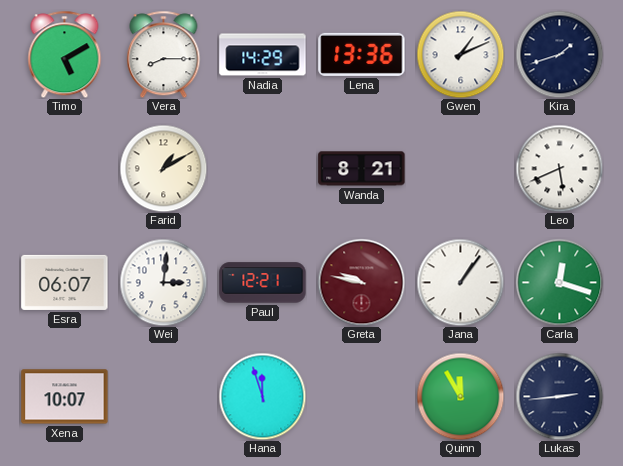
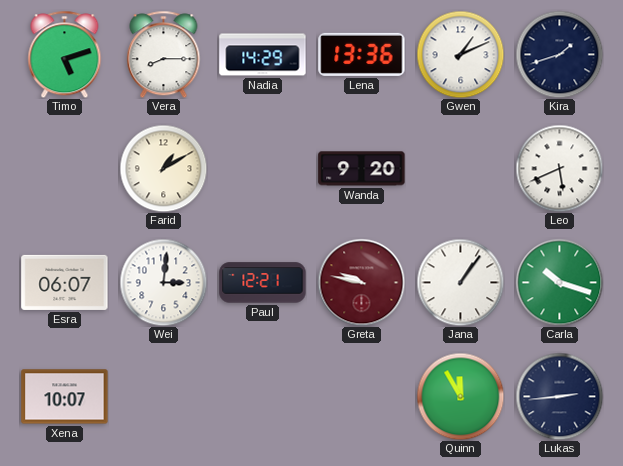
Timo: 5:10 -> 5:12 (65, 54)
Wanda: 8:21 -> 9:20 (362, 169)
Carla: 12:18 -> 10:18 (559, 282)
Hana: 11:57 -> none (262, 396)
